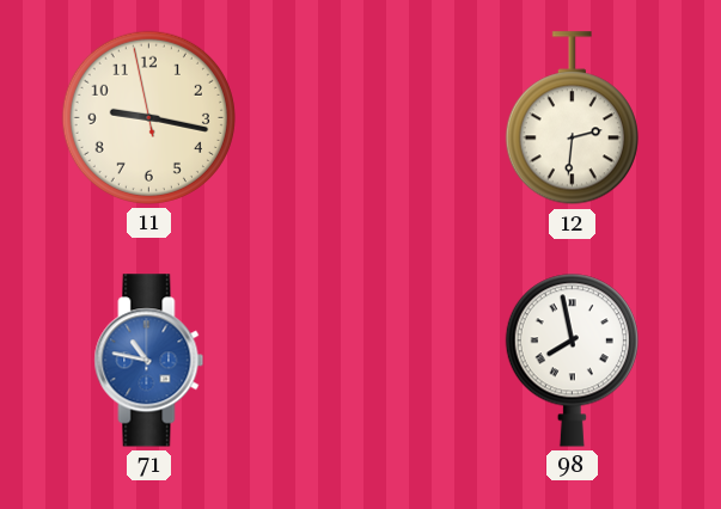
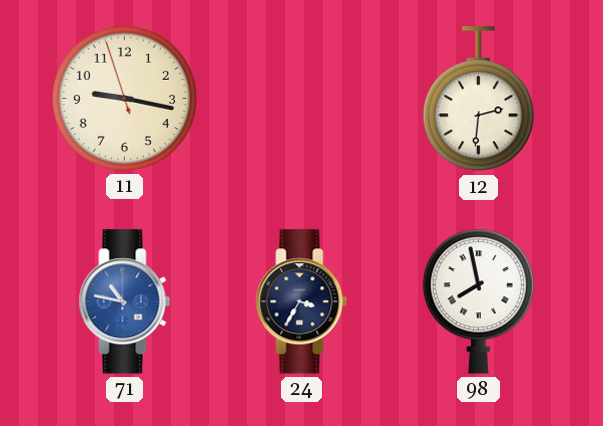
11: 9:16:58 -> 9:16:57 (124, 98)
24: none -> 3:35 (302, 302)
